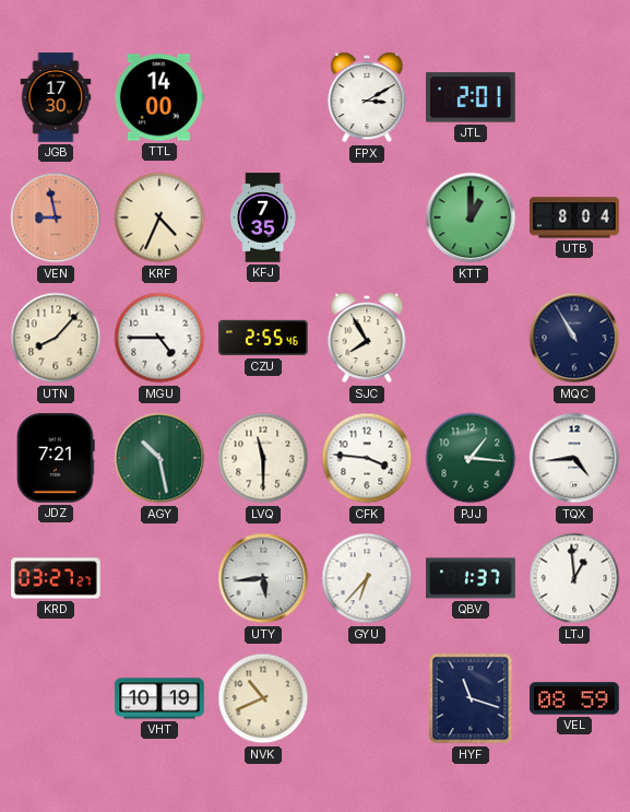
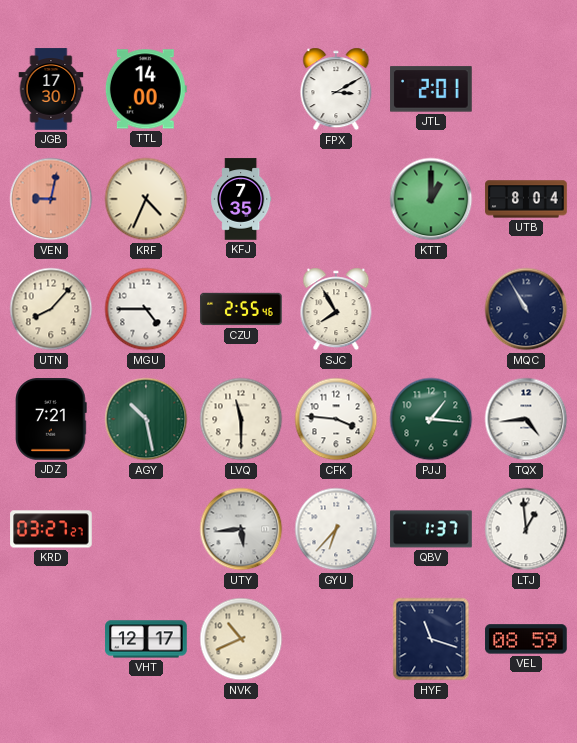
VEN: 8:58 -> 9:02 (51, 199)
VHT: 10:19 -> 12:17 (146, 639)
